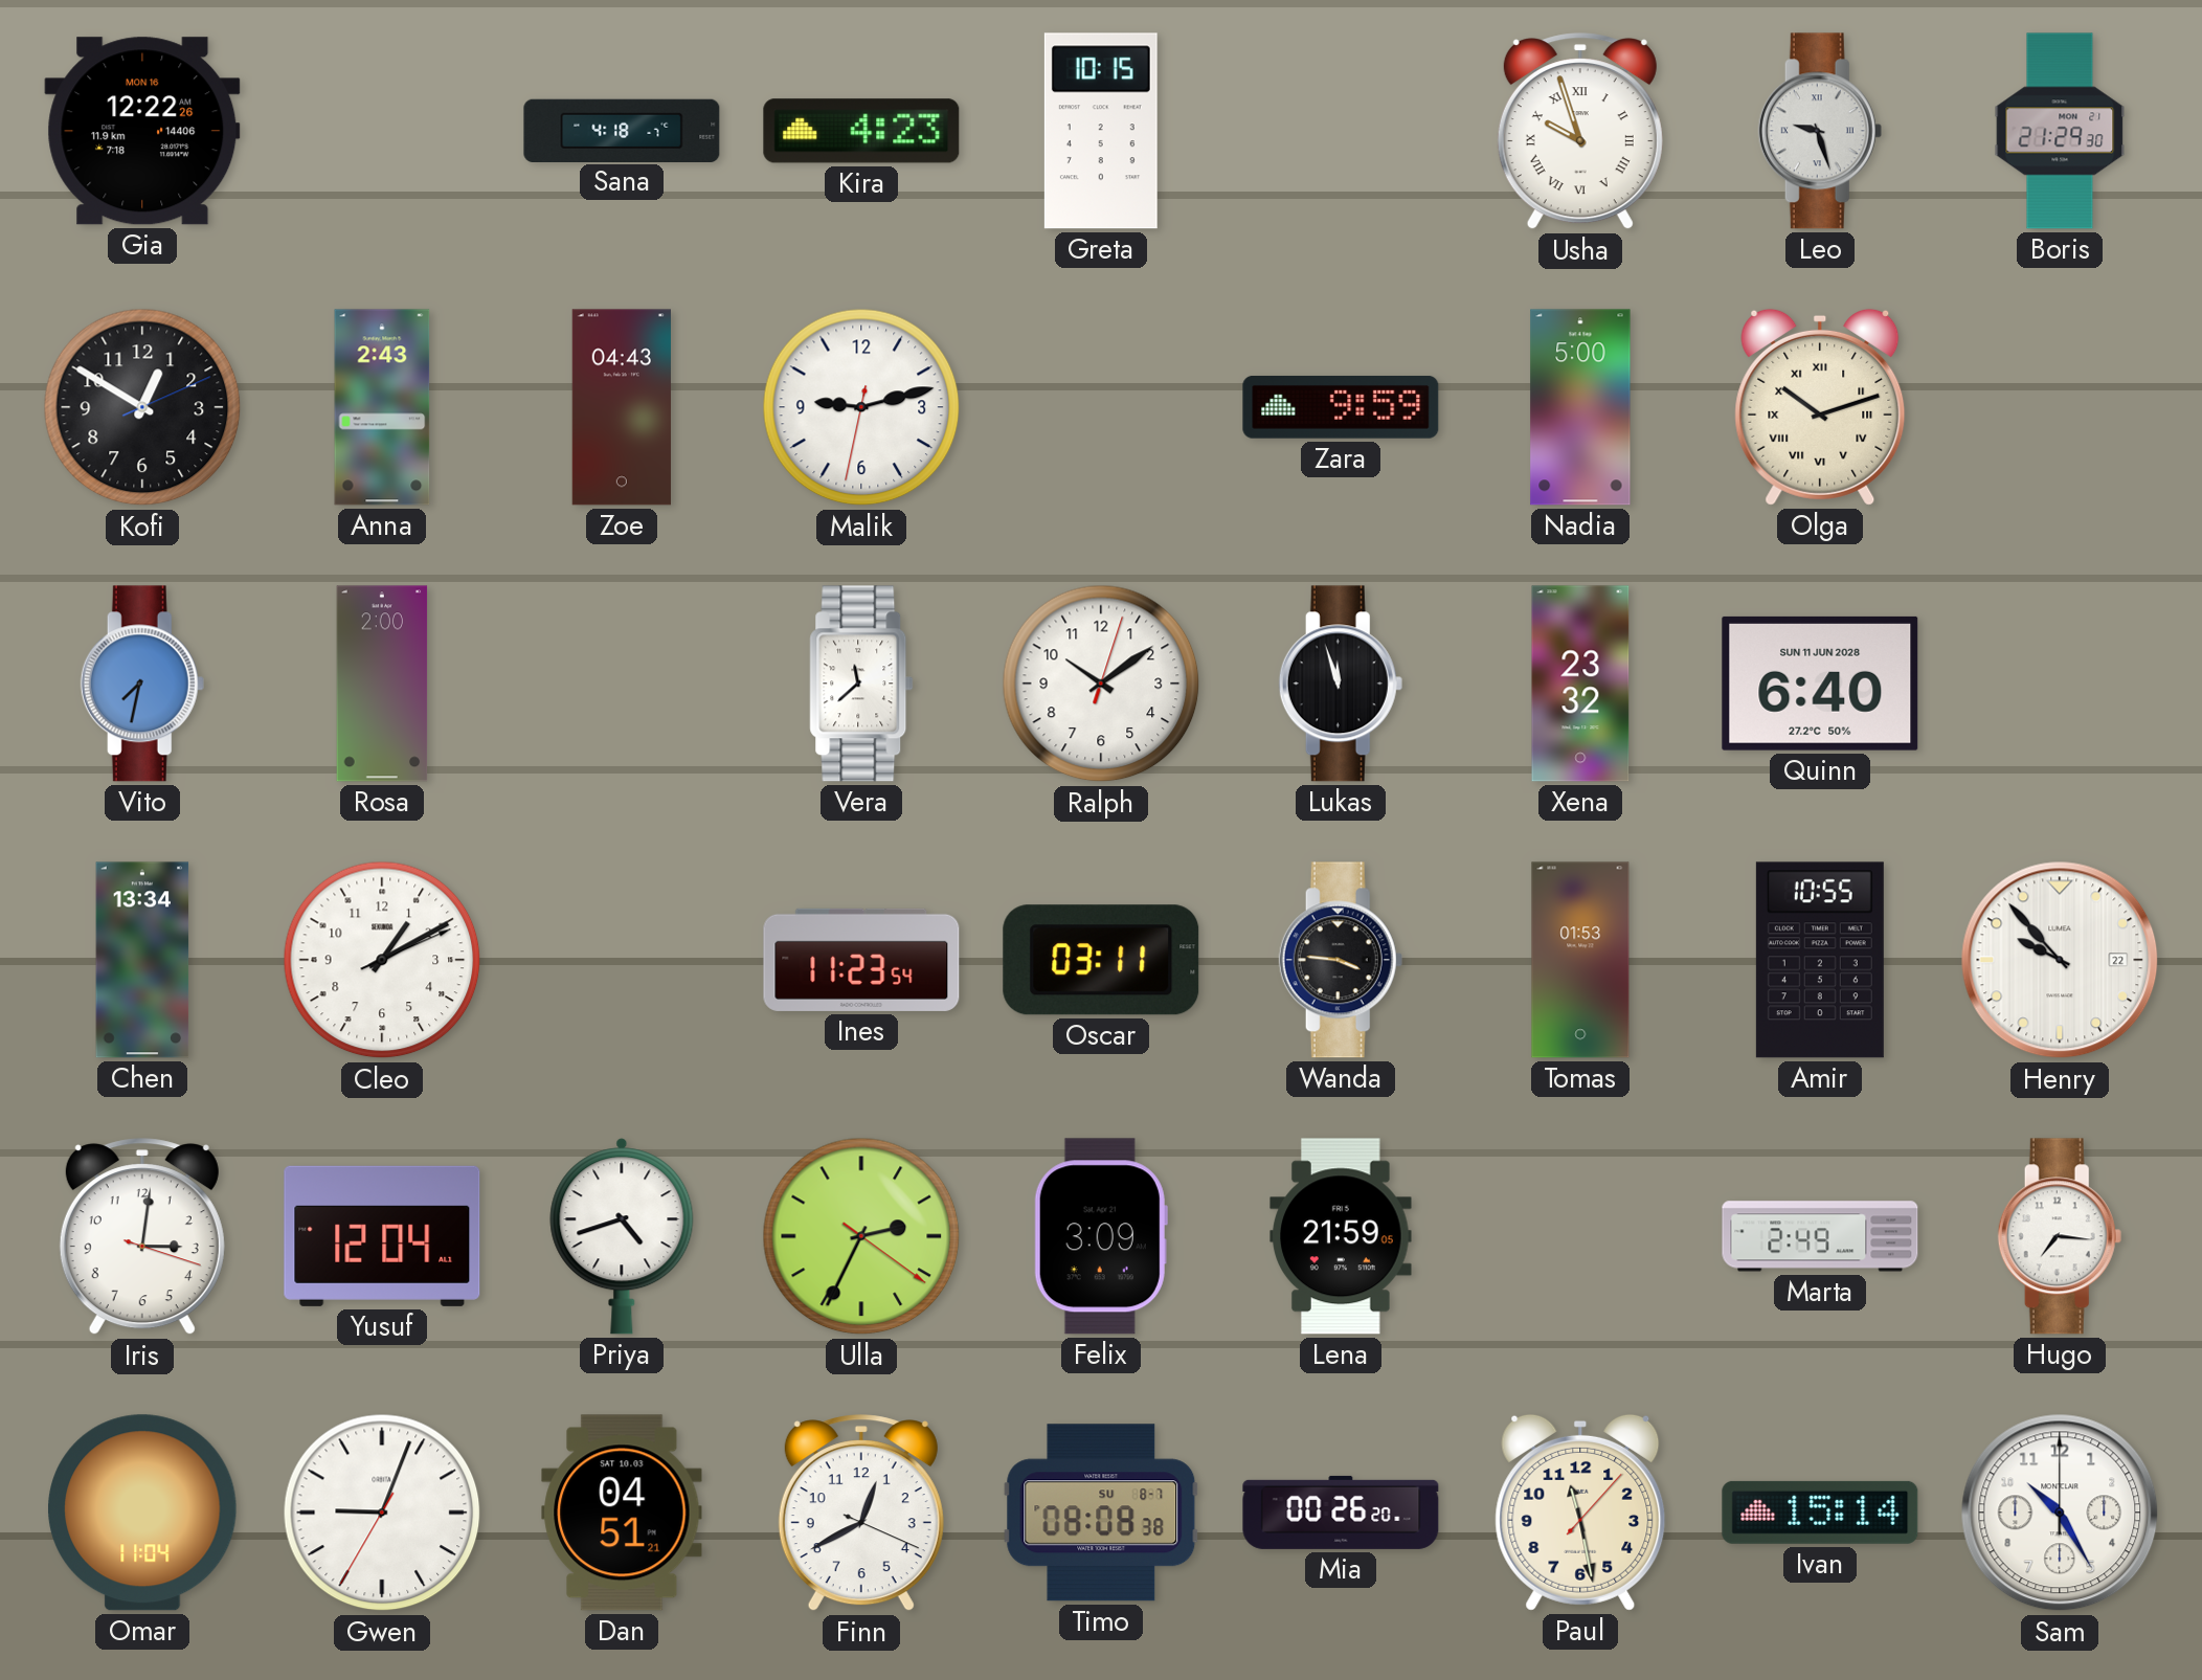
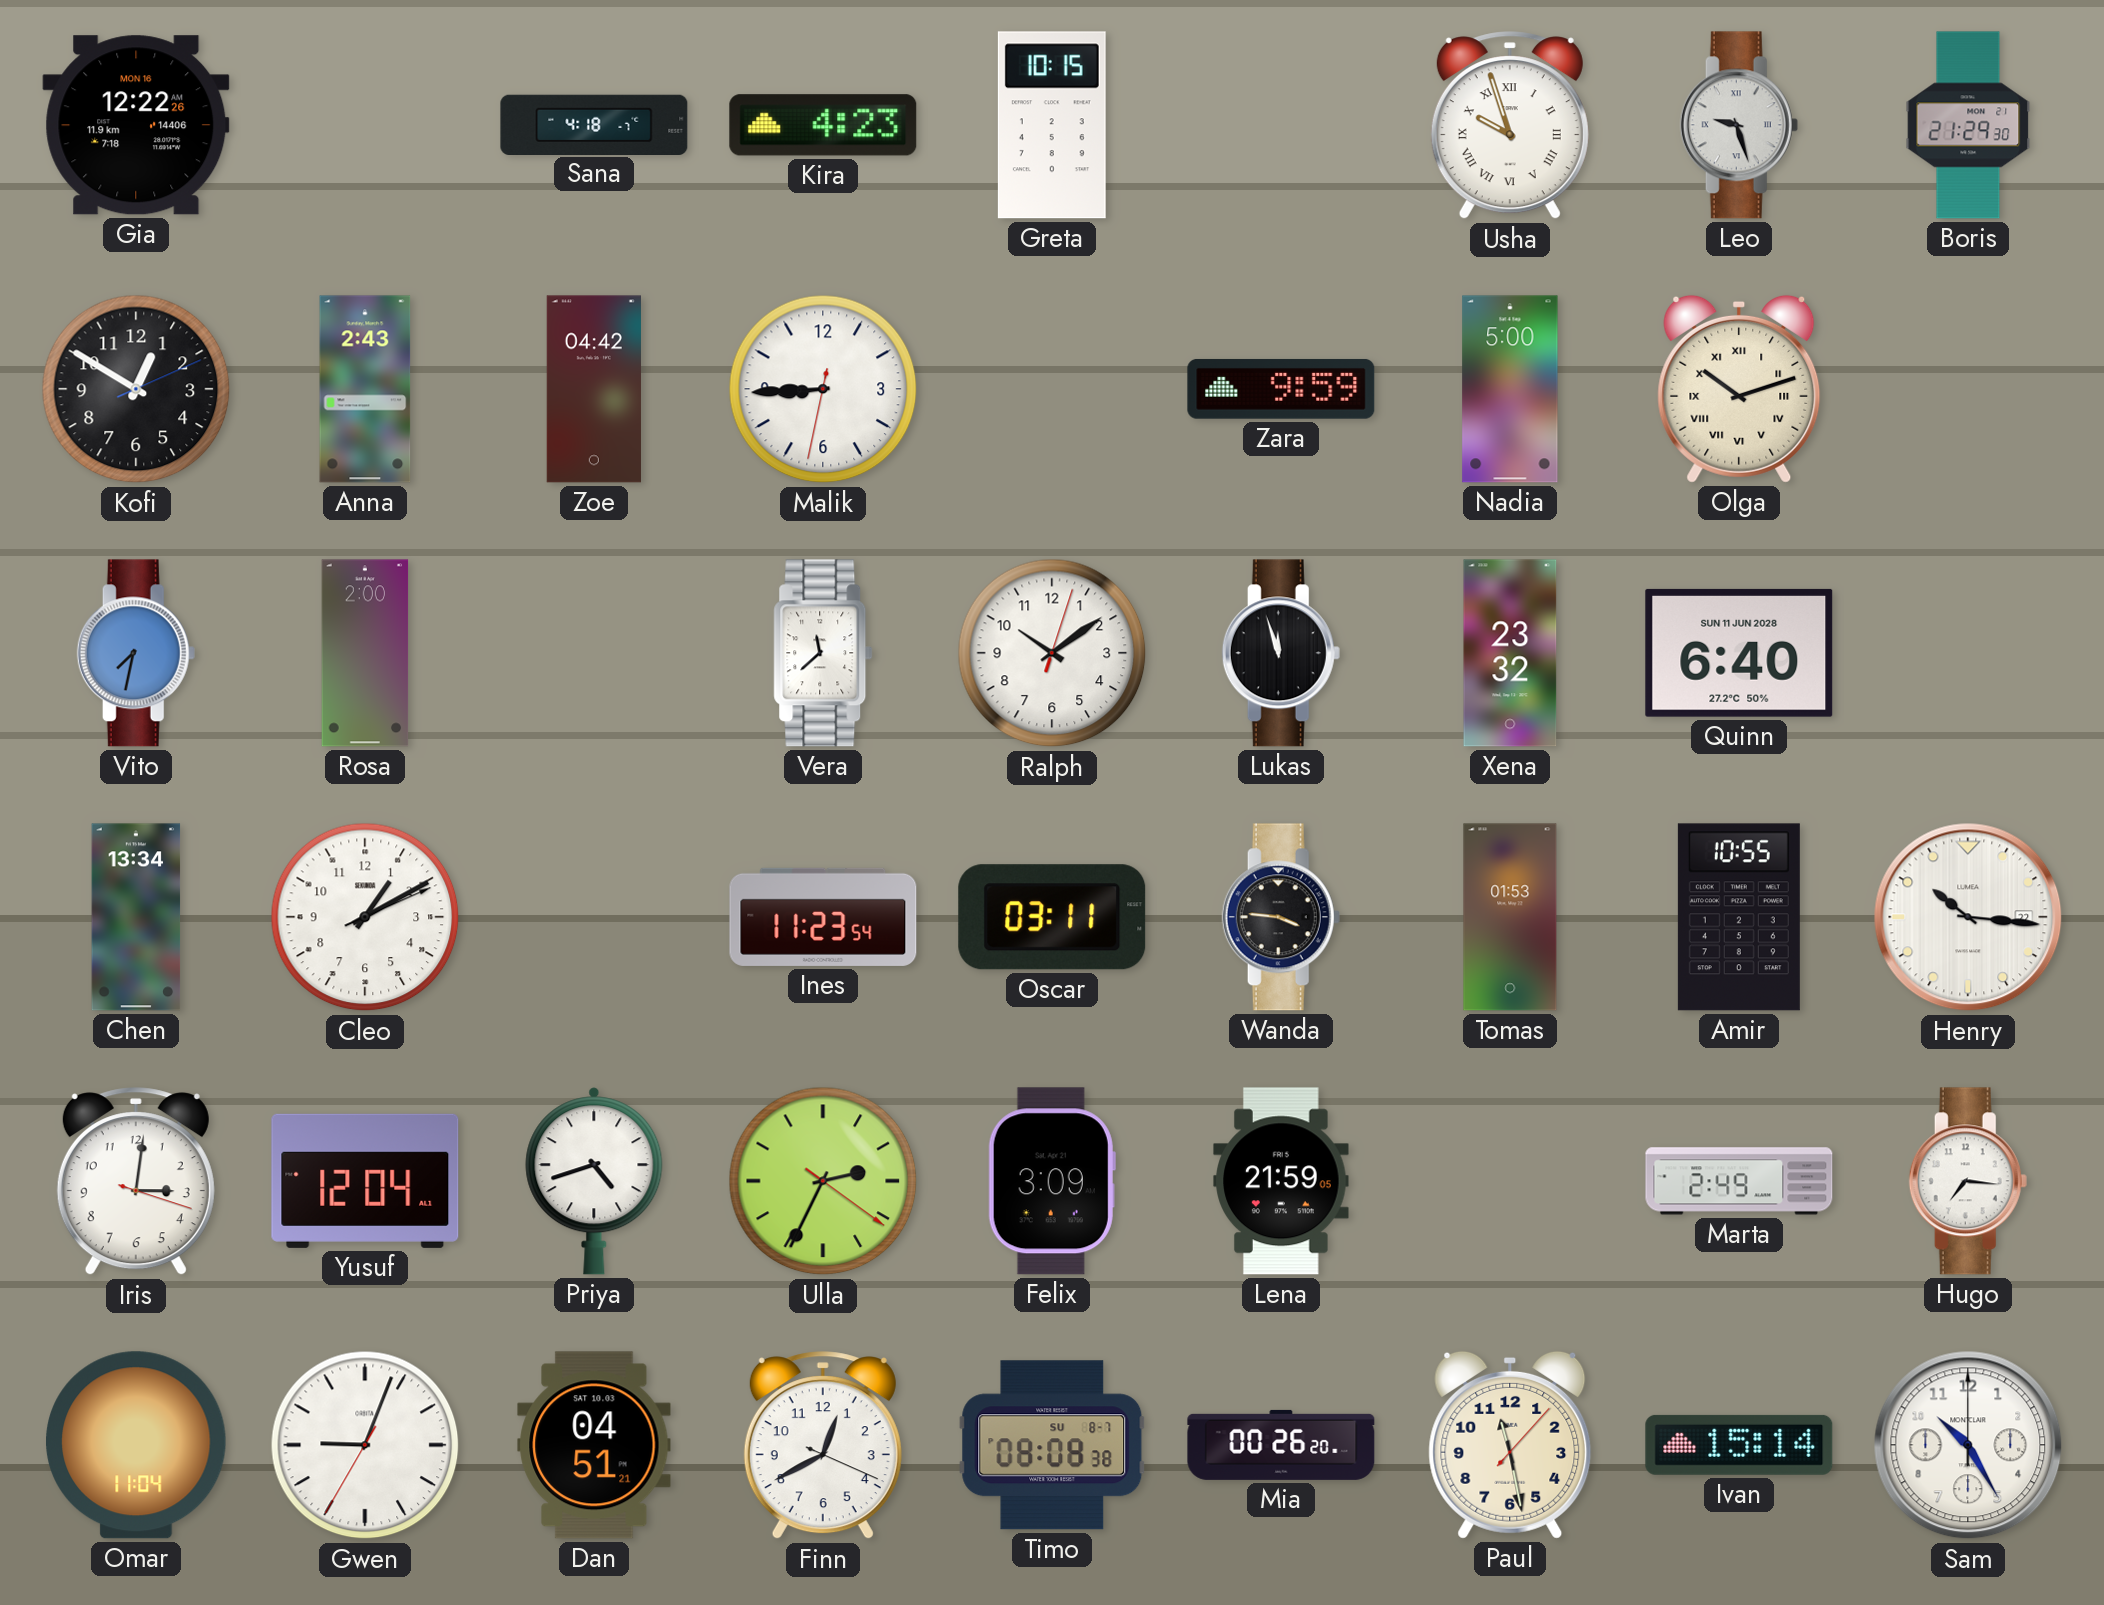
Zoe: 04:43 -> 04:42 (594, 389)
Malik: 9:12 -> 8:44 (823, 389)
Henry: 9:53 -> 10:16 (1968, 917)
